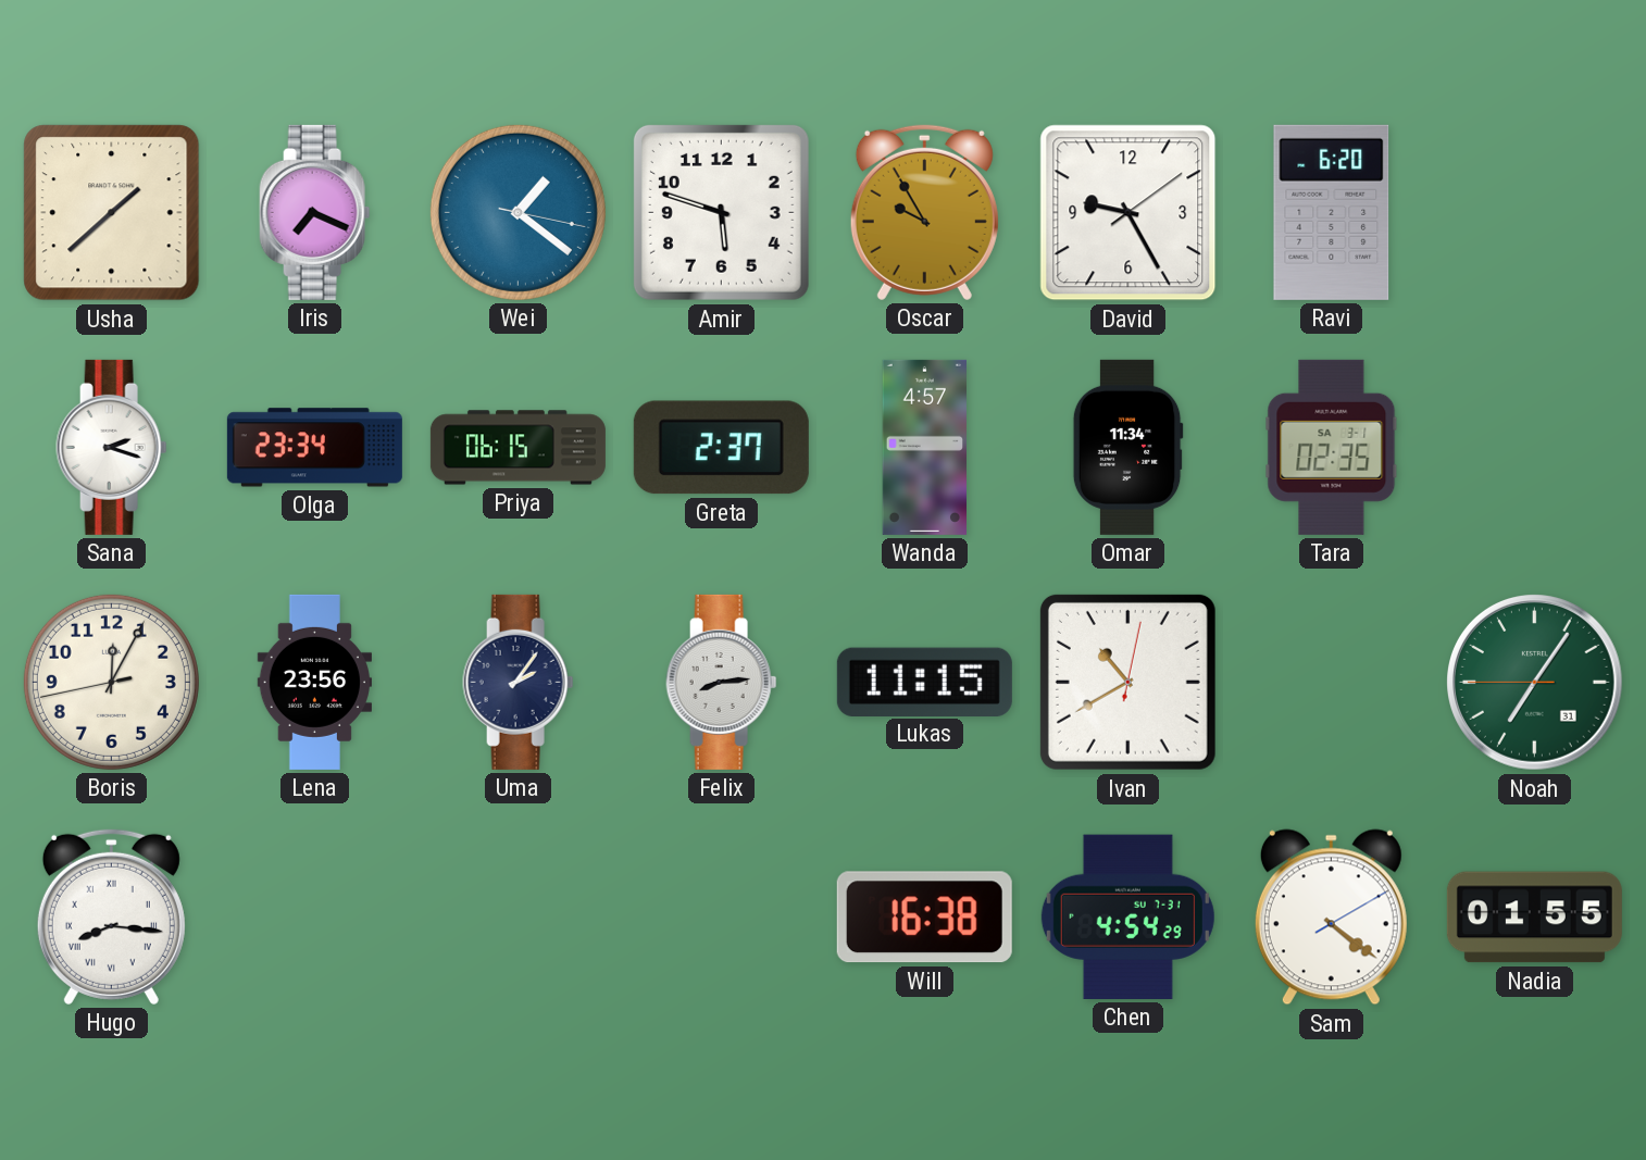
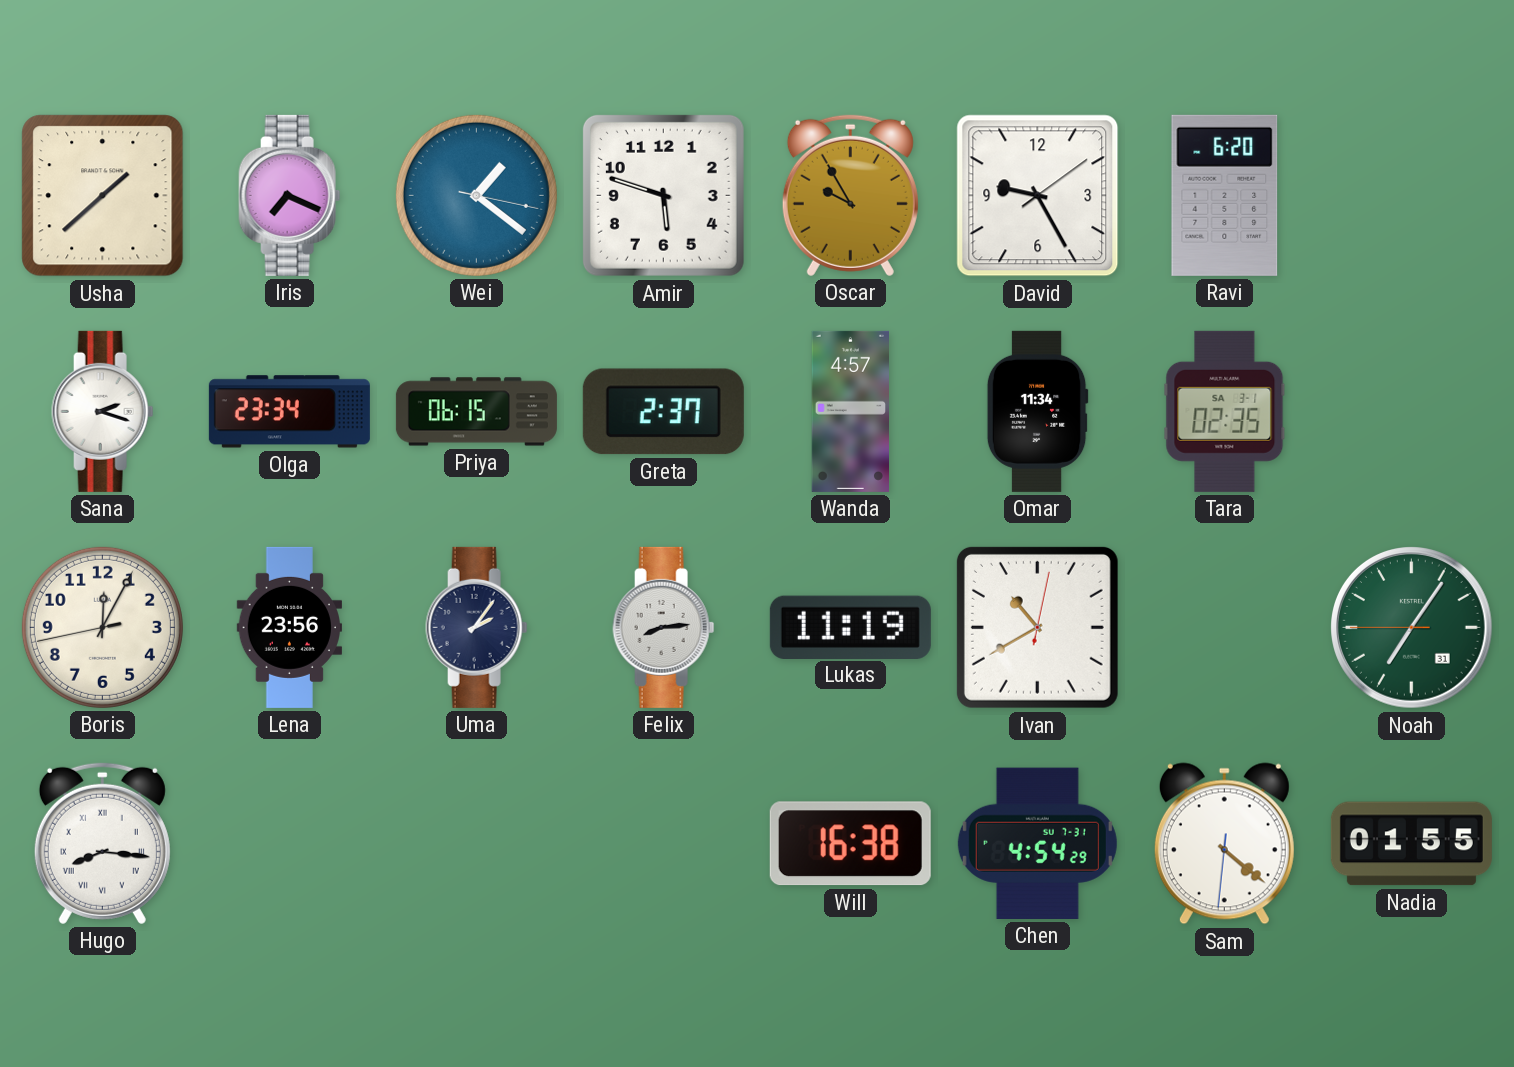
Lukas: 11:15 -> 11:19 (850, 627)
Sam: 4:21:10 -> 4:21:31 (1224, 844)
